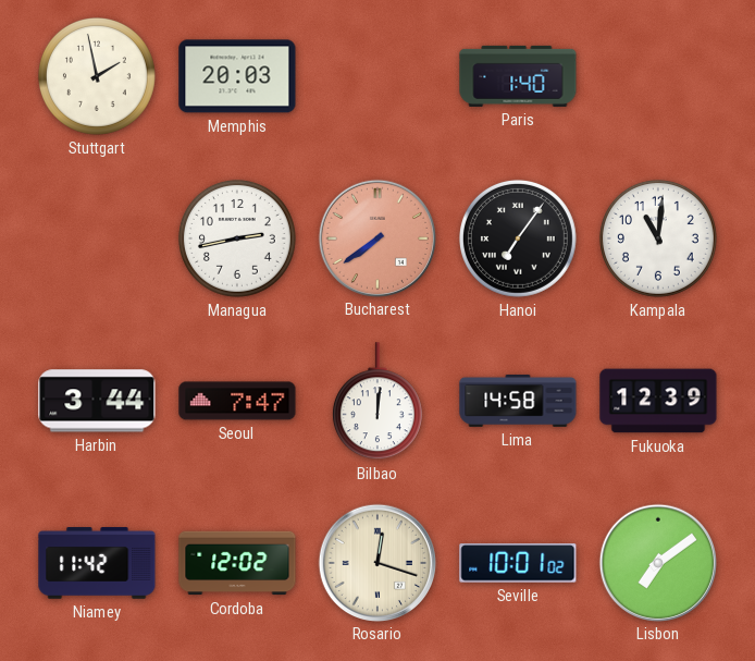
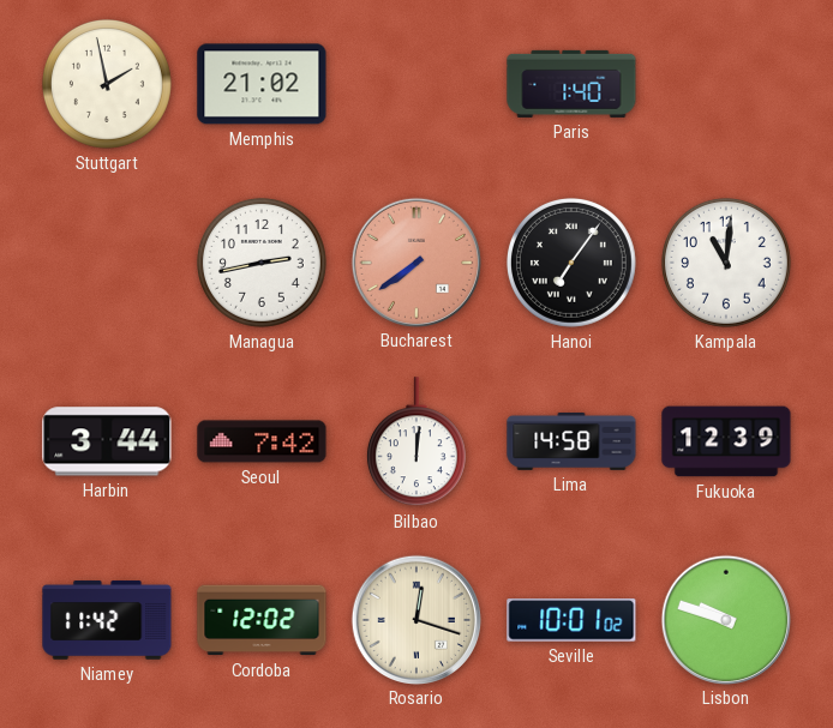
Memphis: 20:03 -> 21:02 (262, 84)
Seoul: 7:47 -> 7:42 (262, 441)
Lisbon: 7:09 -> 9:48 (725, 619)
